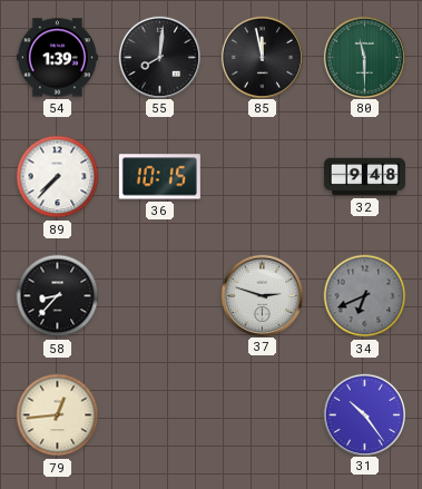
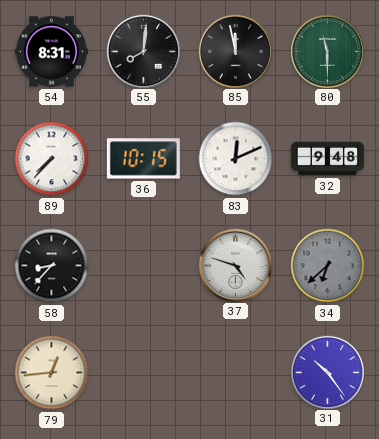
54: 1:39 -> 8:31 (51, 52)
83: none -> 12:11 (236, 159)
37: 2:48 -> 4:48 (235, 265)
34: 6:41 -> 6:38 (328, 266)
